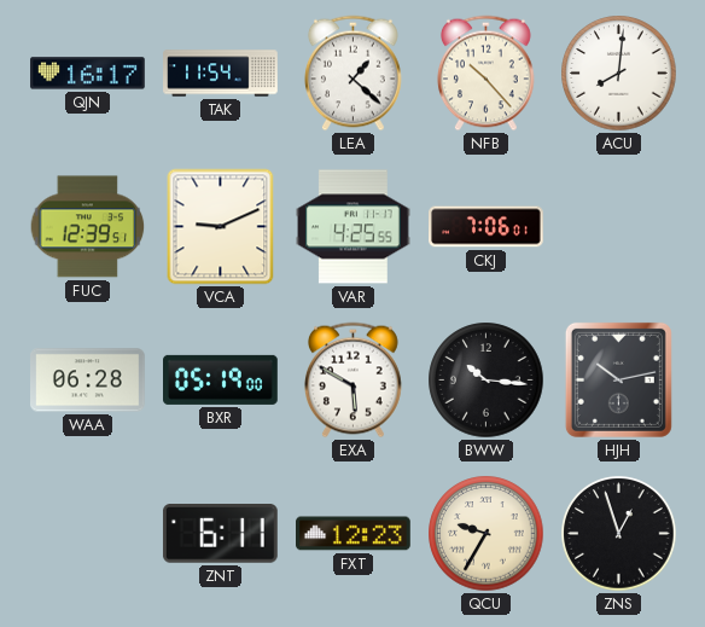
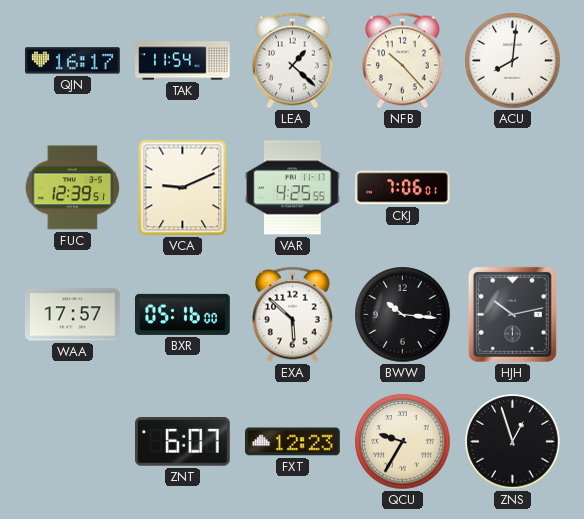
WAA: 06:28 -> 17:57 (73, 315)
BXR: 05:19 -> 05:16 (183, 314)
EXA: 5:50 -> 5:52 (292, 315)
ZNT: 6:11 -> 6:07 (182, 442)
